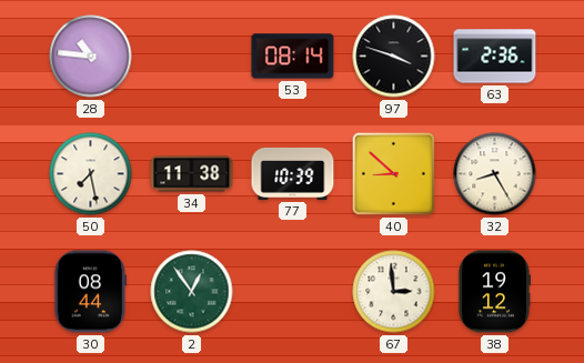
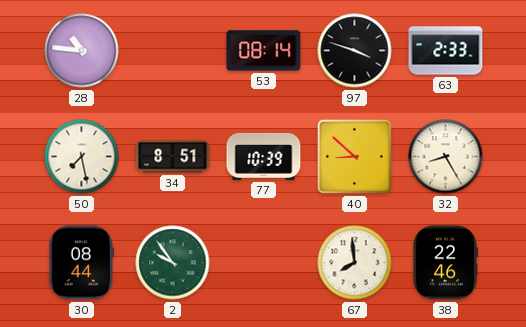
63: 2:36 -> 2:33 (446, 51)
34: 11:38 -> 8:51 (173, 157)
2: 12:54 -> 9:54 (173, 263)
67: 2:59 -> 7:59 (355, 263)
38: 19:12 -> 22:46 (445, 263)
